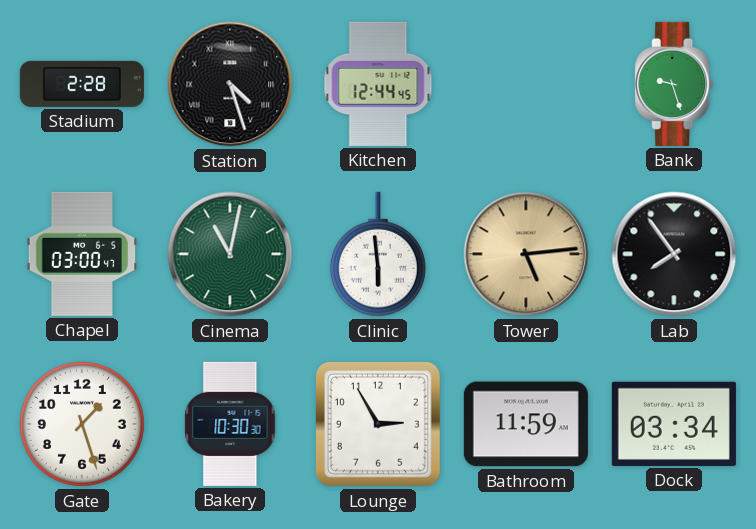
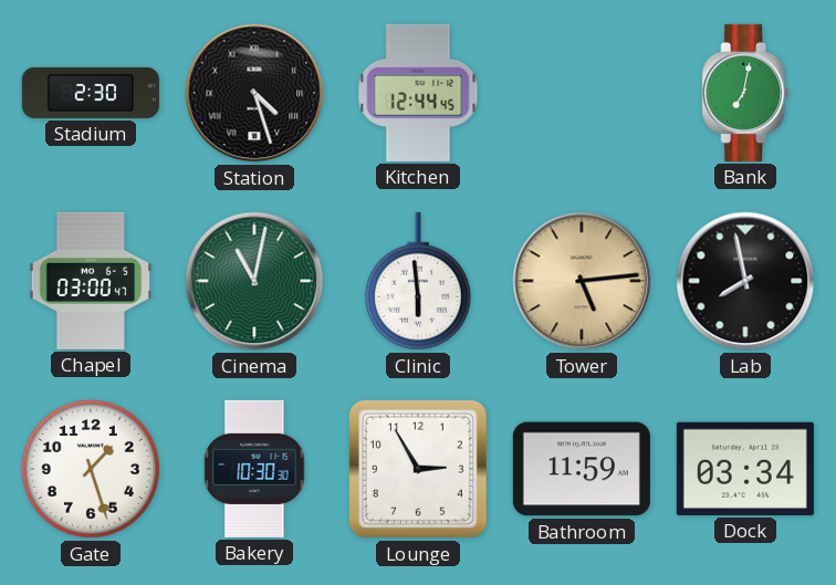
Stadium: 2:28 -> 2:30 (91, 93)
Bank: 9:27 -> 7:02 (745, 93)
Lab: 7:54 -> 7:58 (745, 281)
